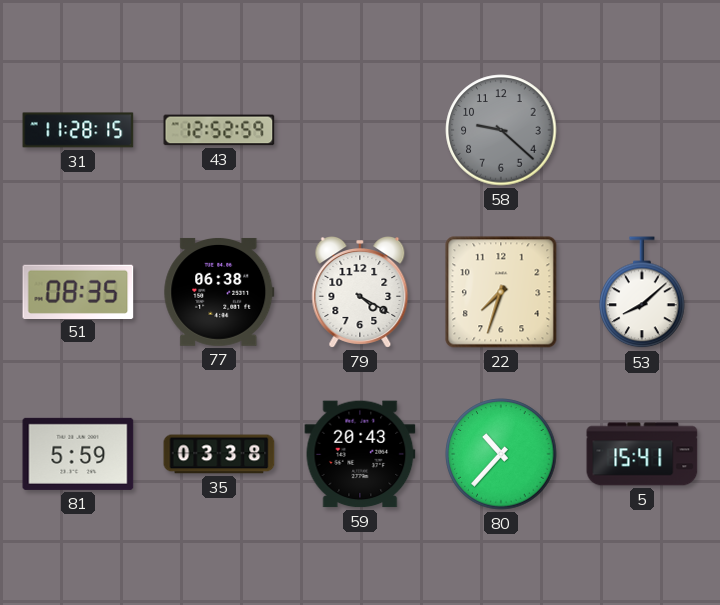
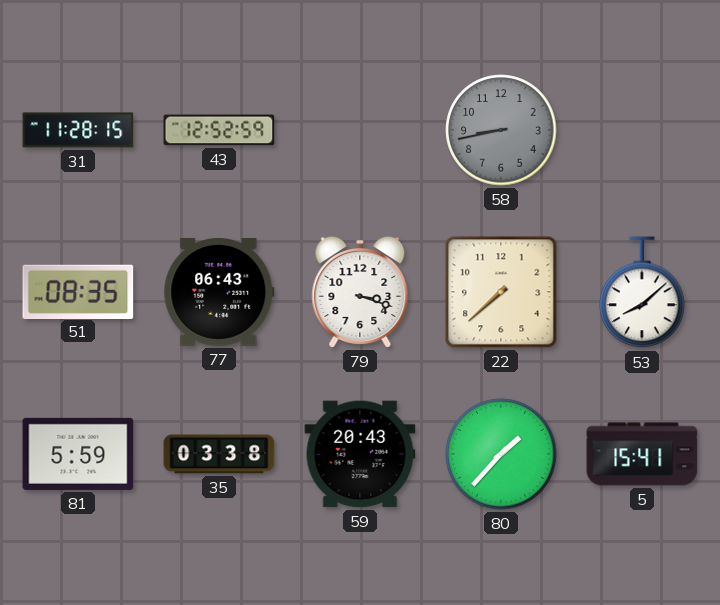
58: 9:22 -> 8:43 (501, 130)
77: 06:38 -> 06:43 (219, 292)
79: 4:20 -> 3:18 (360, 293)
22: 7:33 -> 7:38 (501, 292)
80: 10:37 -> 1:37 (501, 454)
